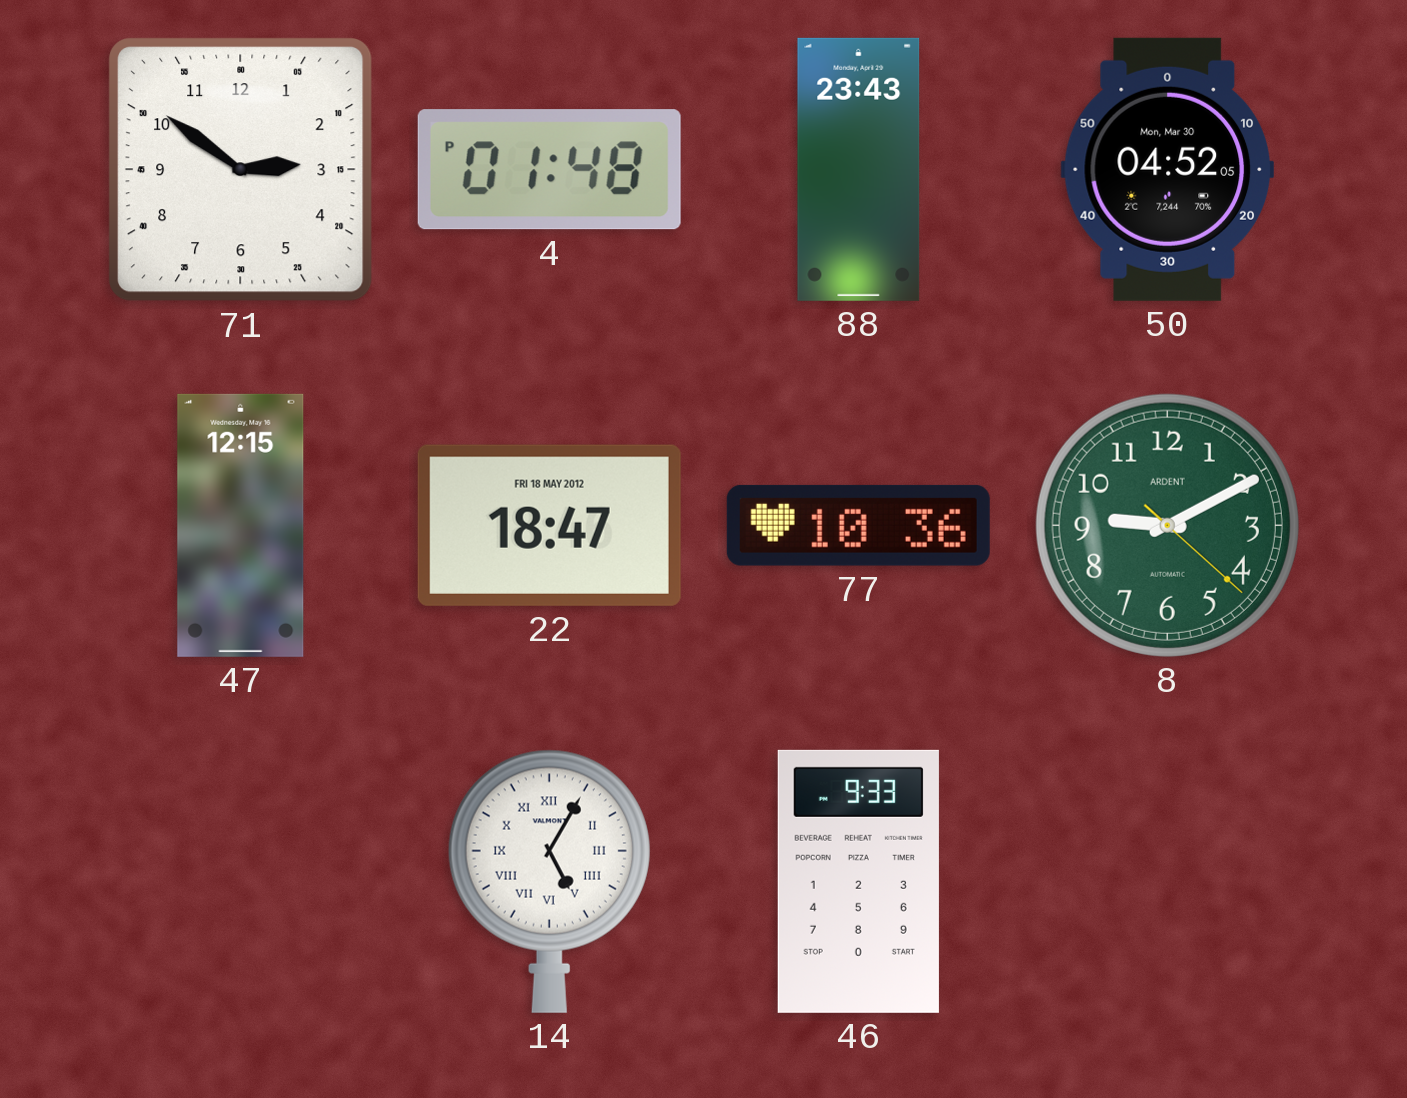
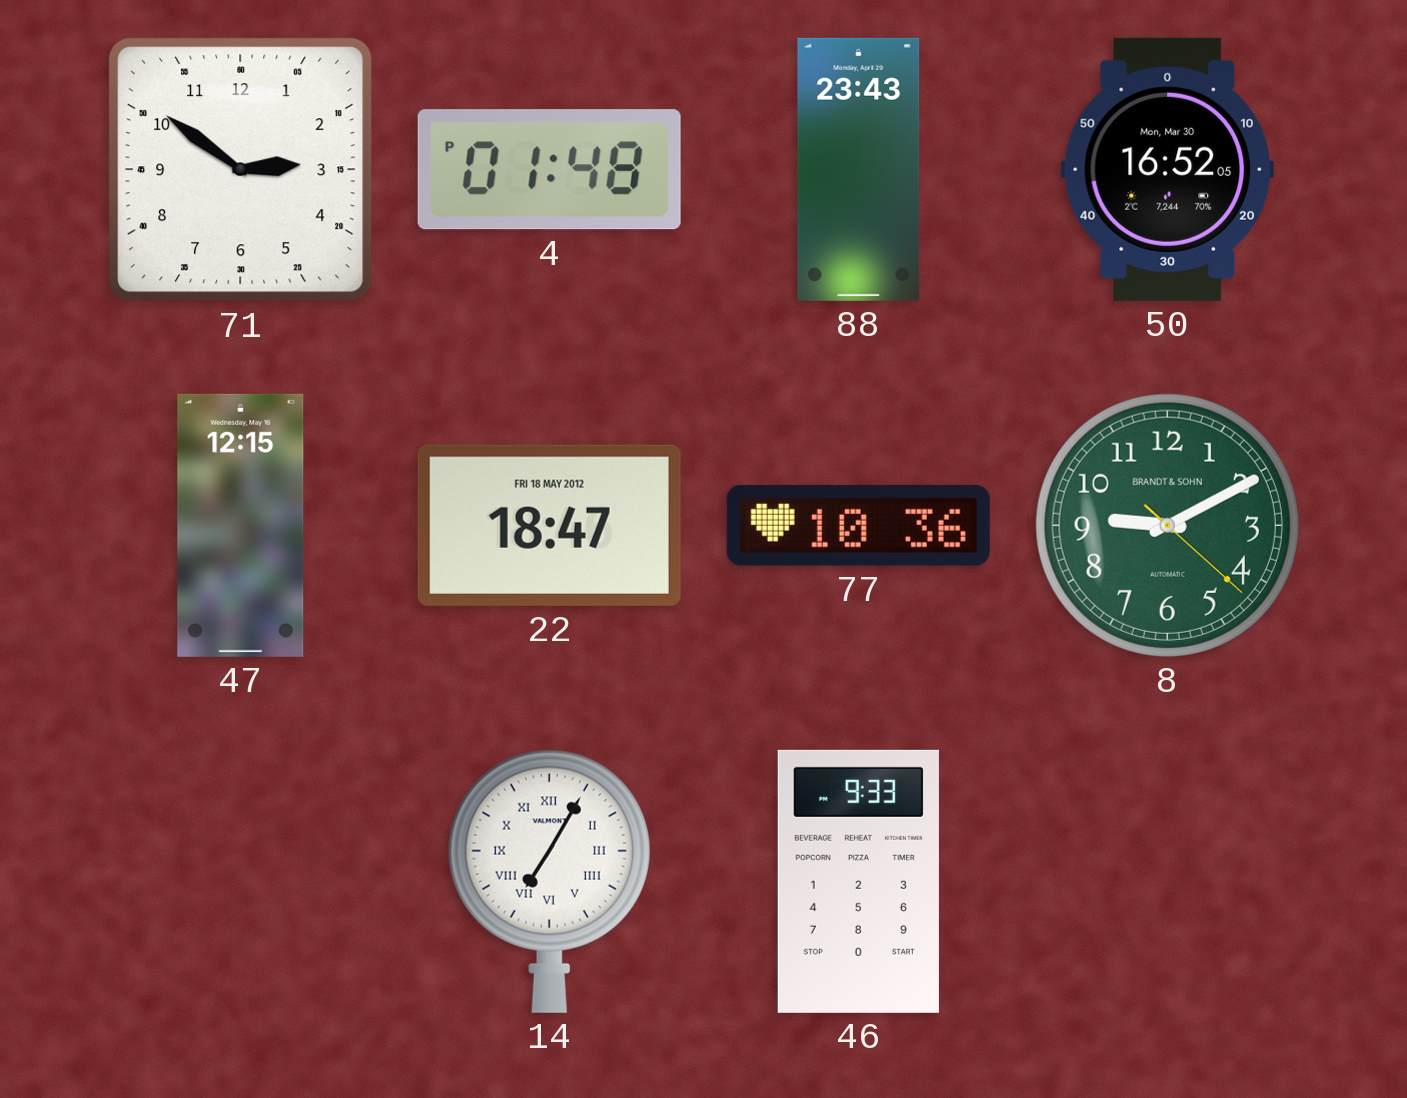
50: 04:52 -> 16:52 (1167, 169)
8 brand: ARDENT -> BRANDT & SOHN (1167, 525)
14: 5:05 -> 7:05 (549, 881)
